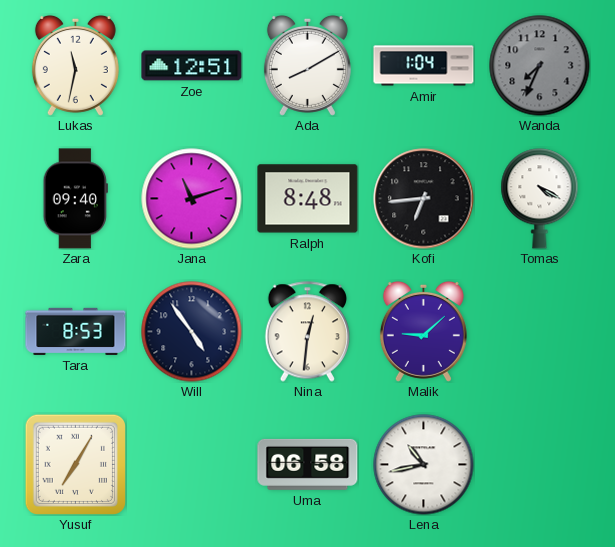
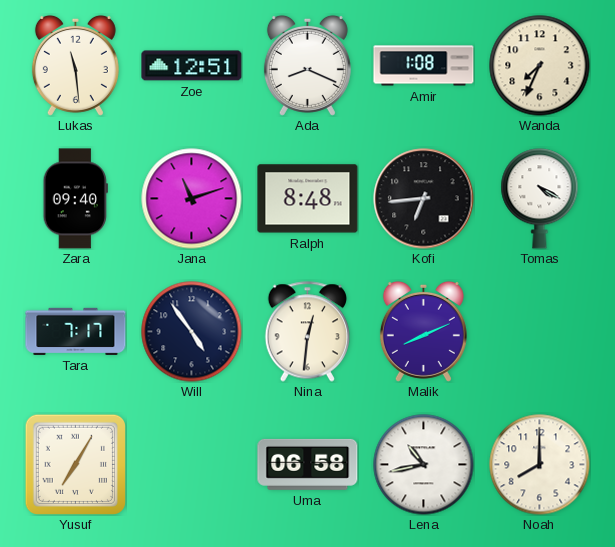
Lukas: 11:32 -> 11:29 (75, 65)
Ada: 8:10 -> 8:19 (307, 65)
Amir: 1:04 -> 1:08 (424, 66)
Wanda dial: grey -> cream (540, 66)
Tara: 8:53 -> 7:17 (76, 331)
Malik: 9:08 -> 8:11 (423, 331)
Noah: none -> 8:00 (540, 465)
